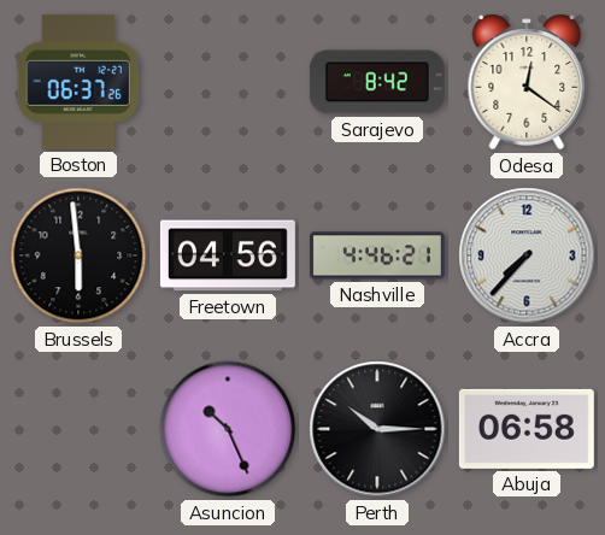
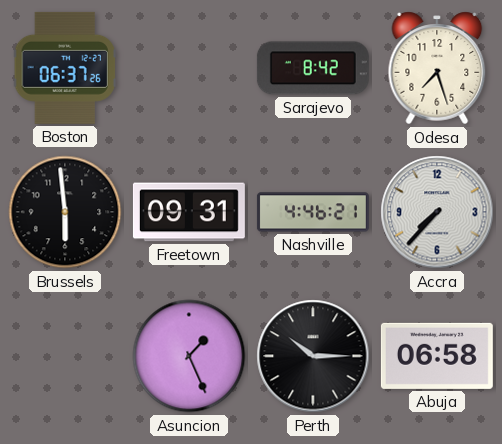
Odesa: 12:21 -> 7:27 (437, 68)
Freetown: 04:56 -> 09:31 (189, 212)
Asuncion: 10:26 -> 1:26 (189, 356)
